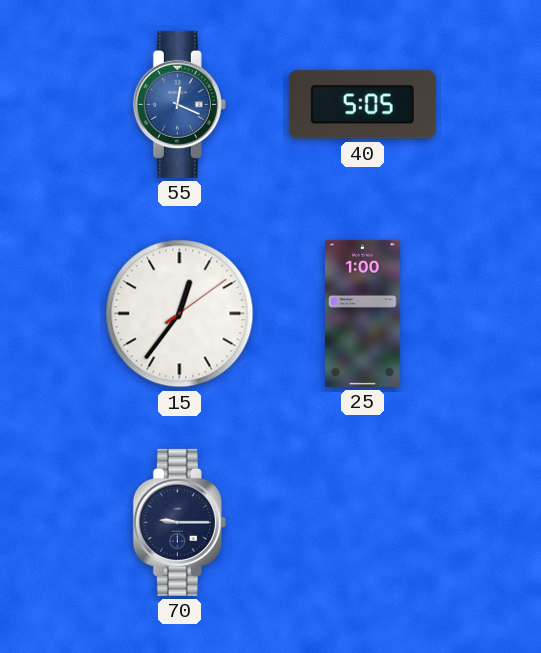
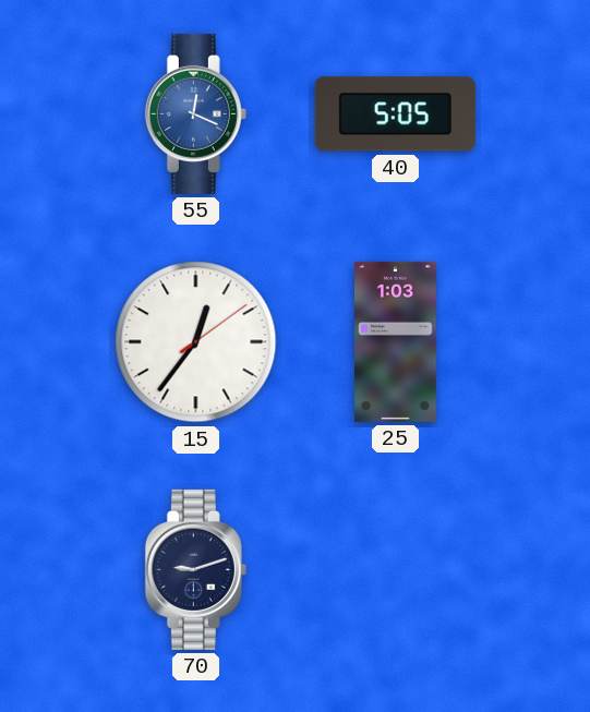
25: 1:00 -> 1:03 (396, 341)
70: 9:15 -> 9:12 (195, 569)
